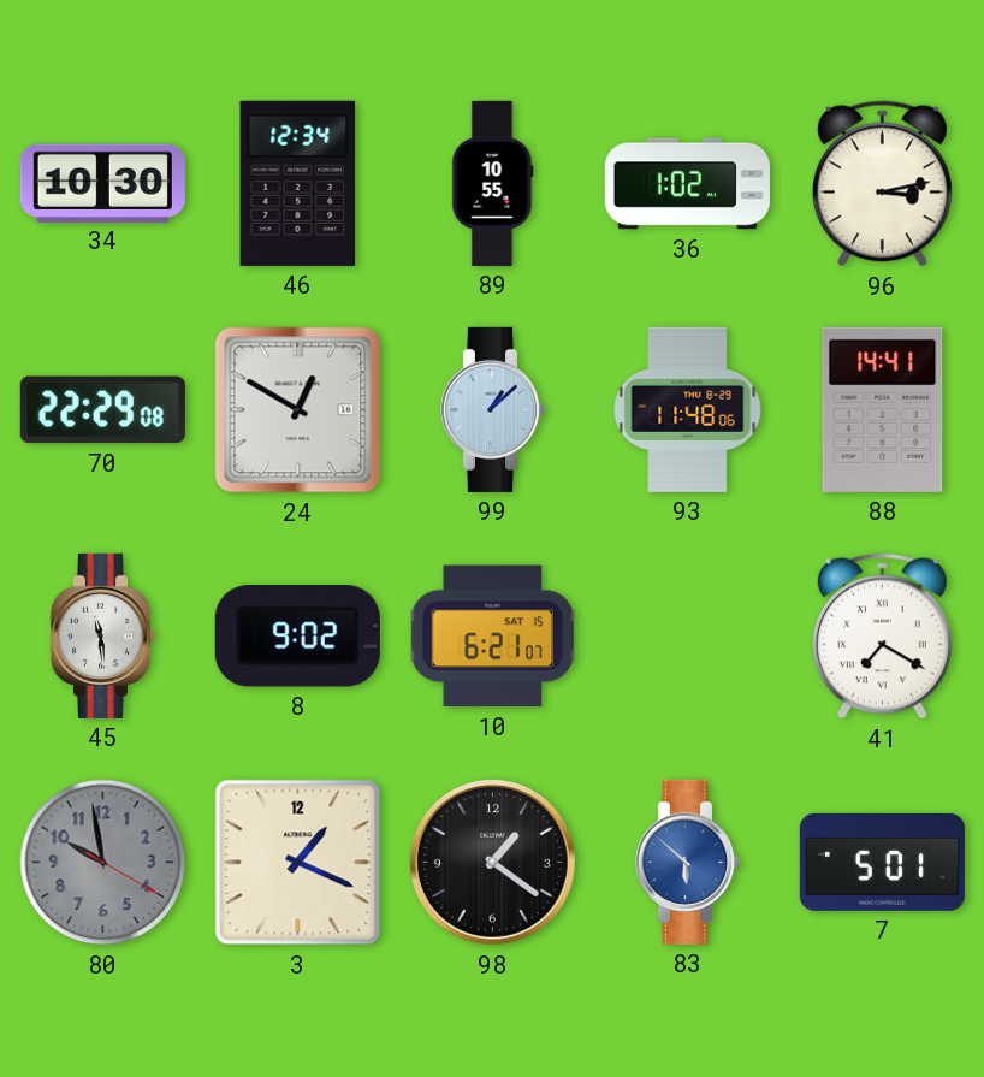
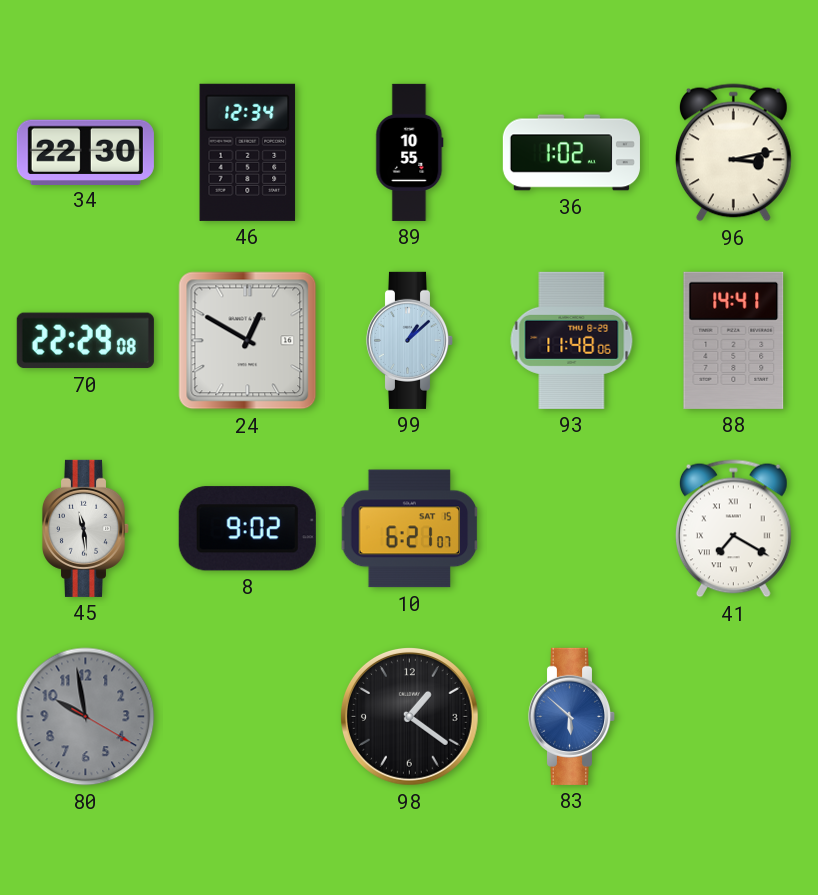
34: 10:30 -> 22:30 (85, 152)
3: 1:19 -> none (298, 863)
7: 5:01 -> none (882, 862)
